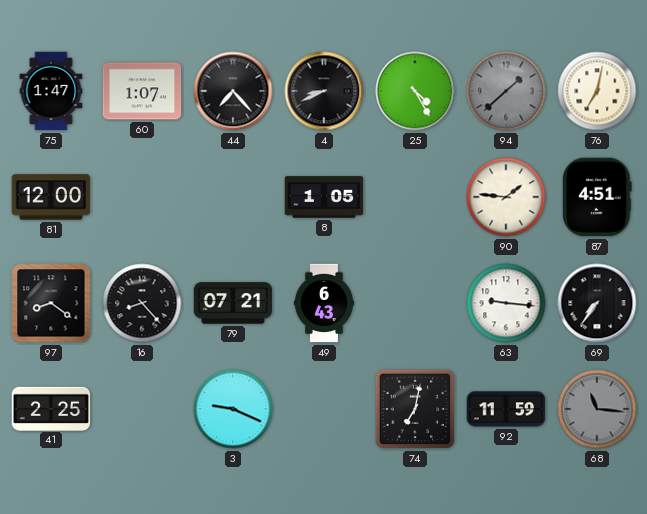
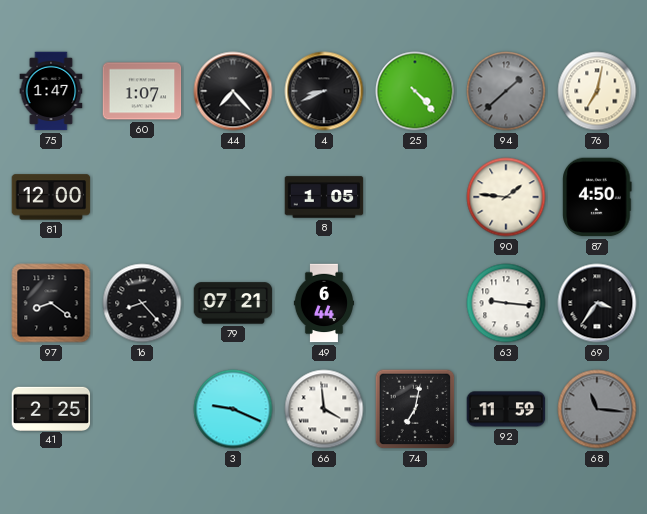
25: 4:25 -> 4:23 (415, 91)
87: 4:51 -> 4:50 (597, 197)
49: 6:43 -> 6:44 (323, 303)
69: 7:36 -> 3:36 (597, 303)
66: none -> 3:59 (324, 409)
